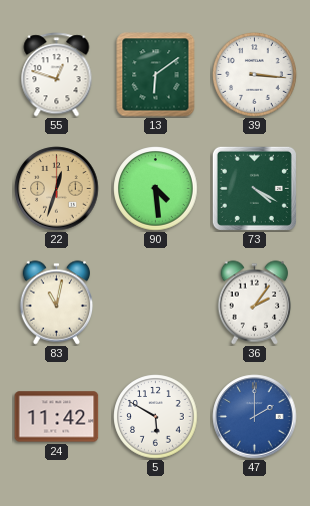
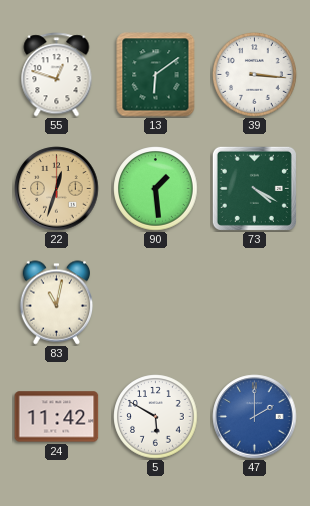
90: 4:29 -> 1:29 (156, 189)
36: 2:06 -> none (255, 303)
